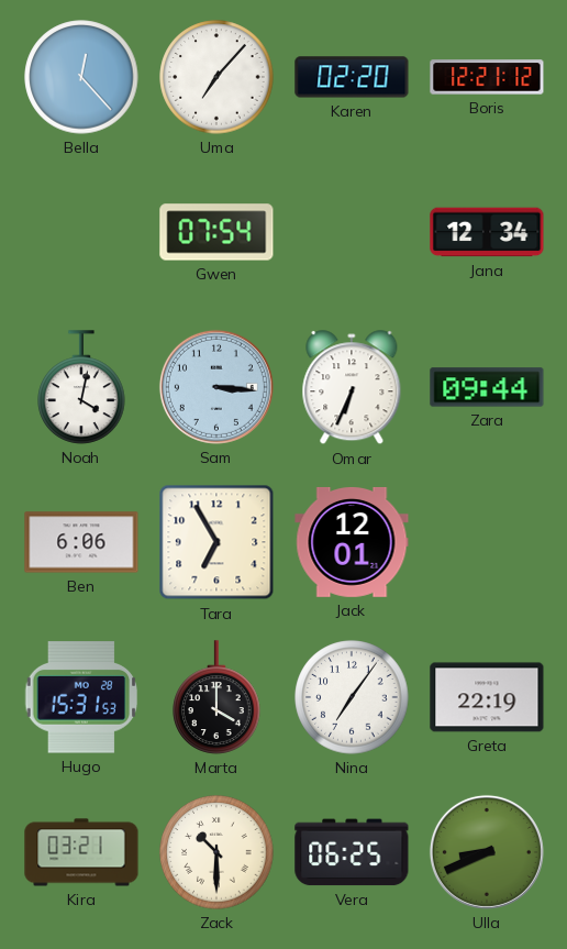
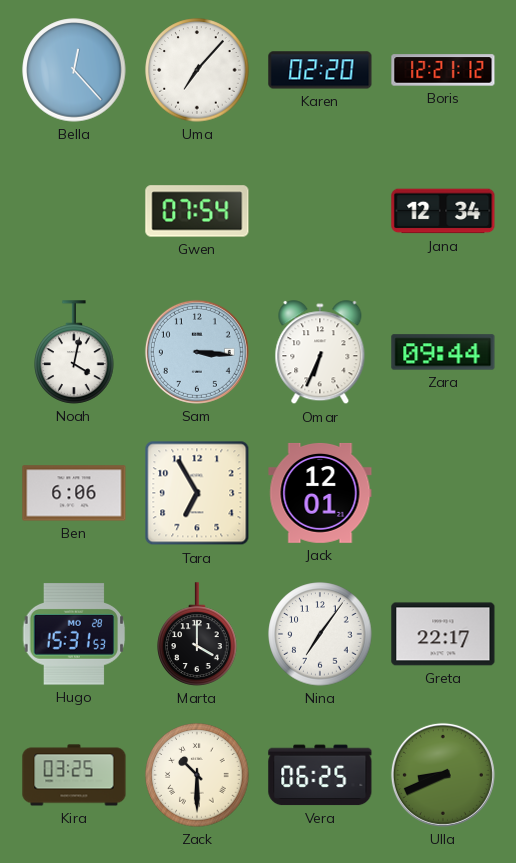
Greta: 22:19 -> 22:17 (443, 634)
Kira: 03:21 -> 03:25 (74, 775)
